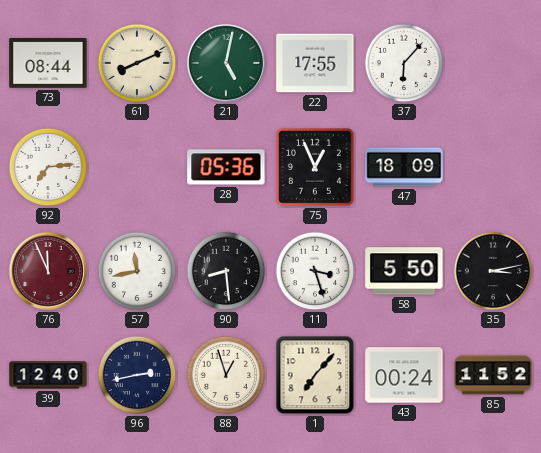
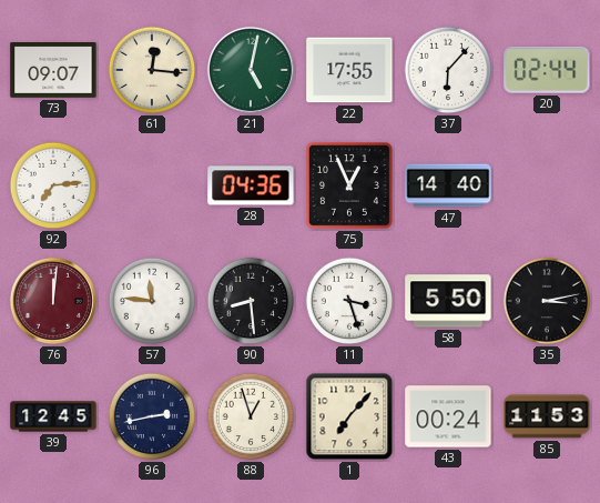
73: 08:44 -> 09:07 (53, 71)
61: 8:11 -> 12:16 (152, 70)
20: none -> 02:44 (547, 70)
28: 05:36 -> 04:36 (251, 185)
47: 18:09 -> 14:40 (448, 185)
76: 11:56 -> 12:01 (53, 301)
57: 11:43 -> 11:46 (152, 301)
39: 12:40 -> 12:45 (53, 416)
85: 11:52 -> 11:53 (547, 416)
